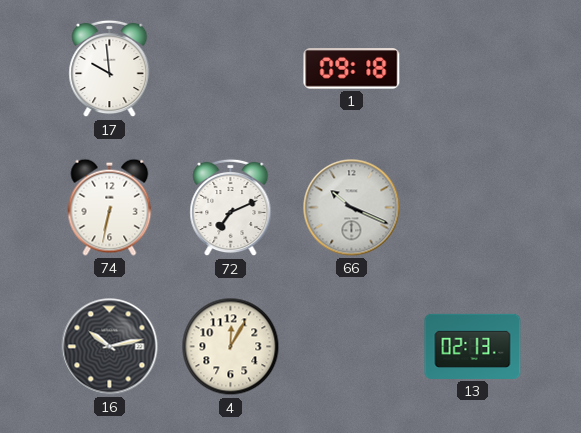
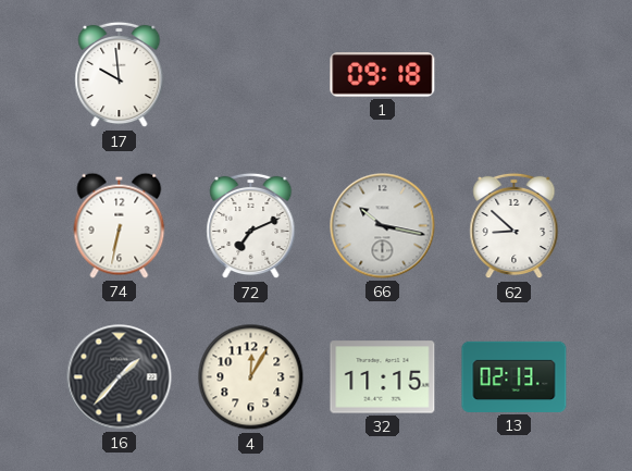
66: 10:19 -> 10:17 (383, 226)
62: none -> 8:52 (515, 226)
16: 10:13 -> 1:37 (120, 377)
32: none -> 11:15 (383, 377)
